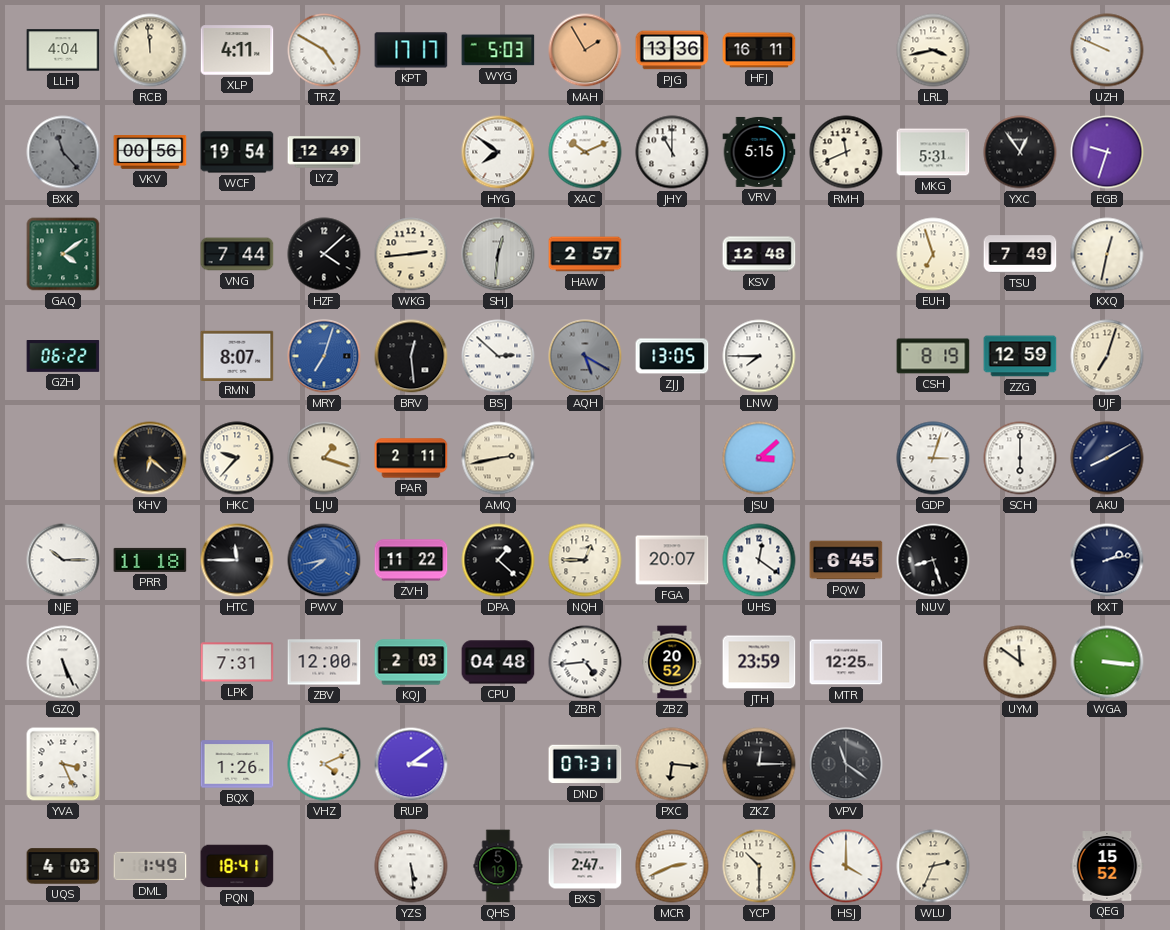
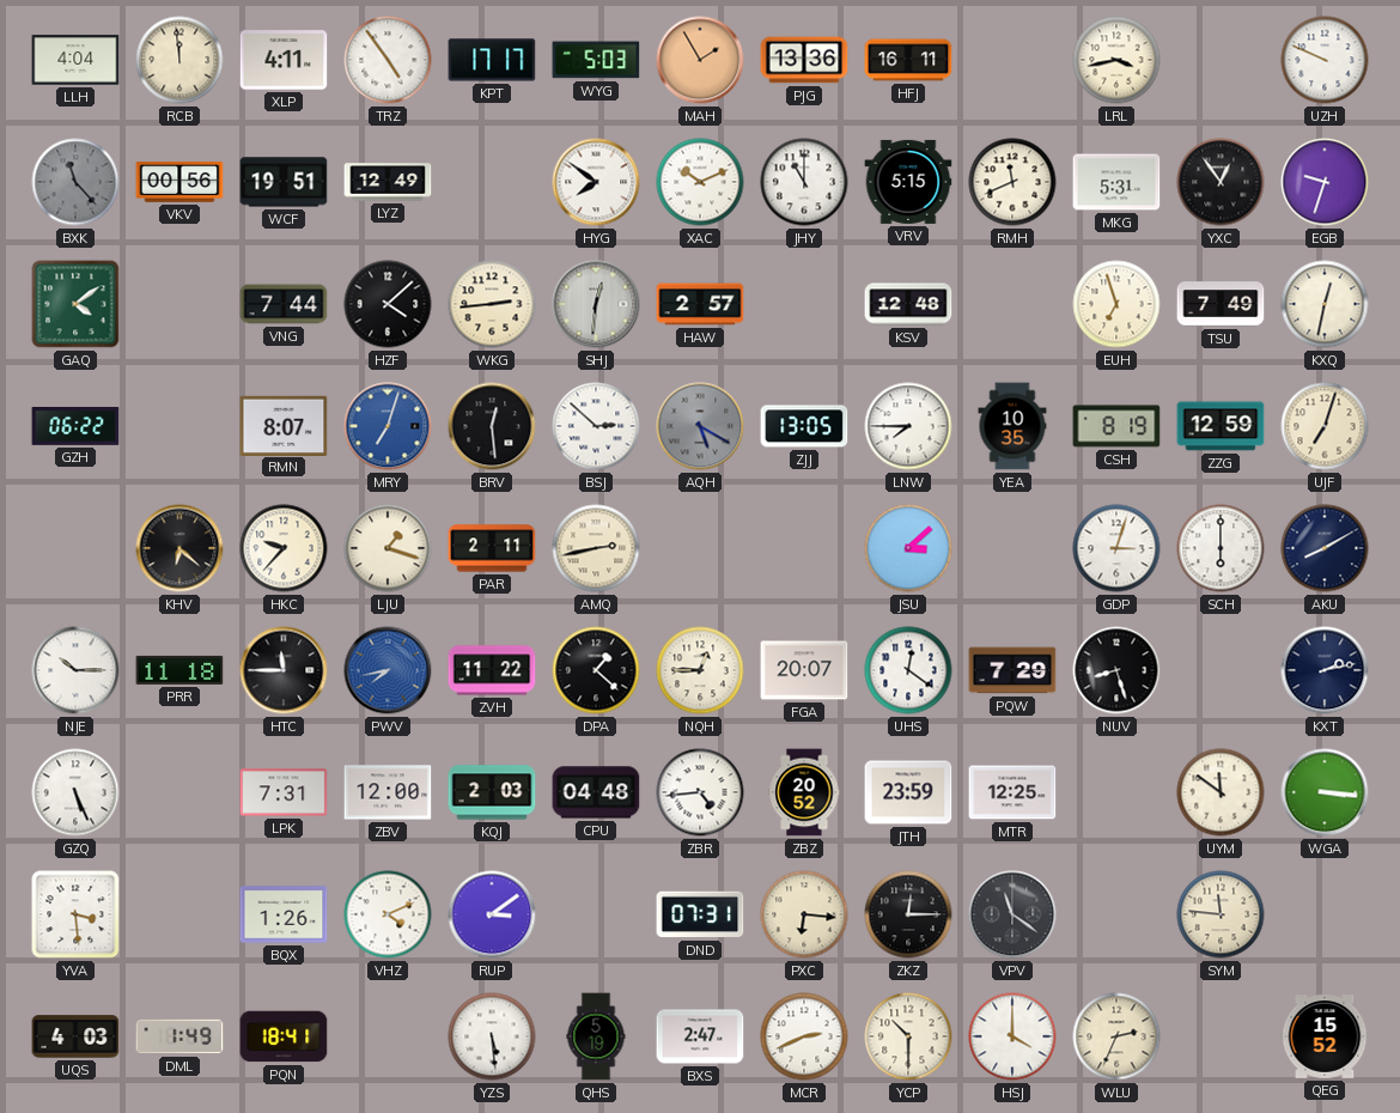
TRZ: 4:50 -> 4:54 (388, 60)
WCF: 19:54 -> 19:51 (284, 182)
YEA: none -> 10:35 (1012, 426)
PQW: 6:45 -> 7:29 (1012, 670)
YVA: 3:26 -> 3:29 (75, 914)
SYM: none -> 11:46 (1221, 914)
